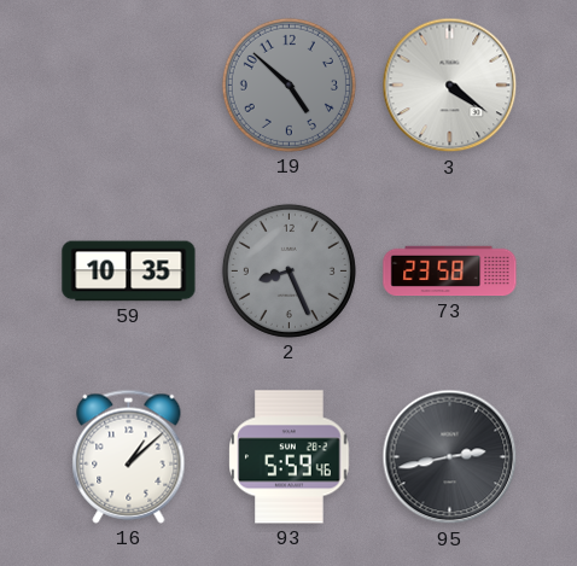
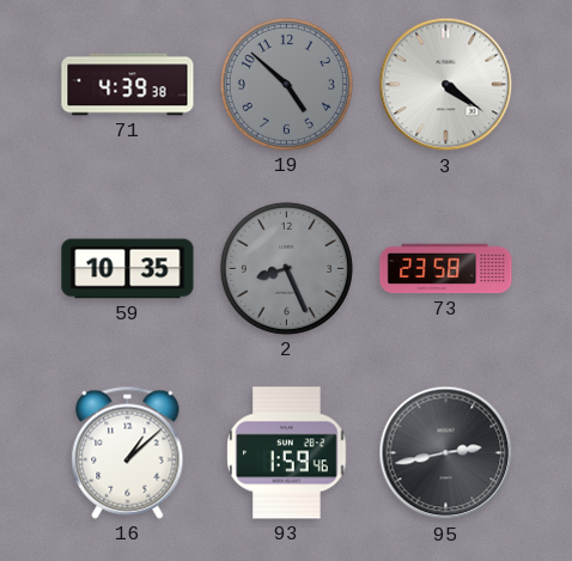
71: none -> 4:39 (128, 85)
93: 5:59 -> 1:59 (287, 453)
